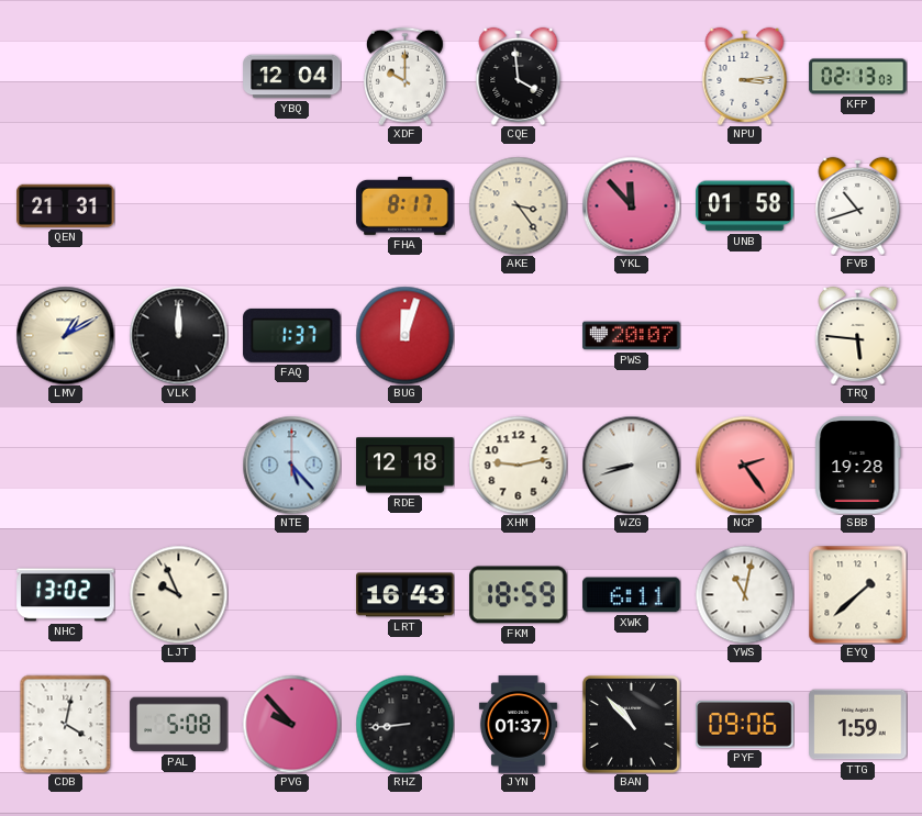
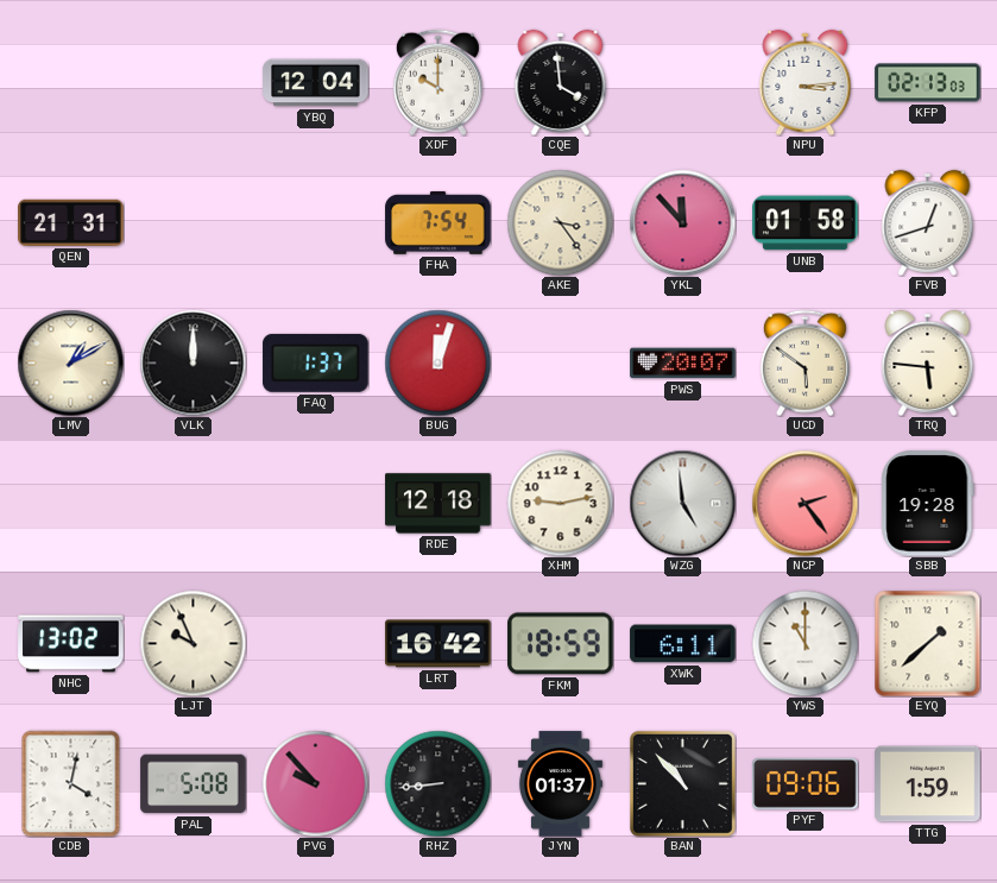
FHA: 8:17 -> 7:54 (438, 222)
FVB: 10:42 -> 12:42 (928, 222)
UCD: none -> 5:51 (804, 362)
NTE: 5:23 -> none (291, 465)
WZG: 8:42 -> 4:59 (682, 503)
LRT: 16:43 -> 16:42 (438, 644)
YWS: 11:02 -> 11:00 (804, 643)
